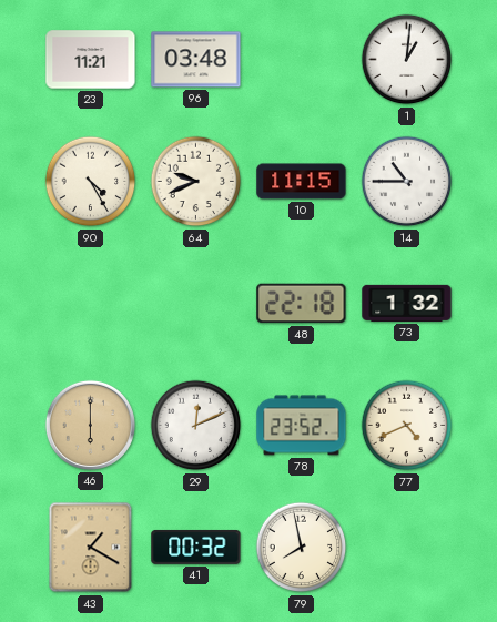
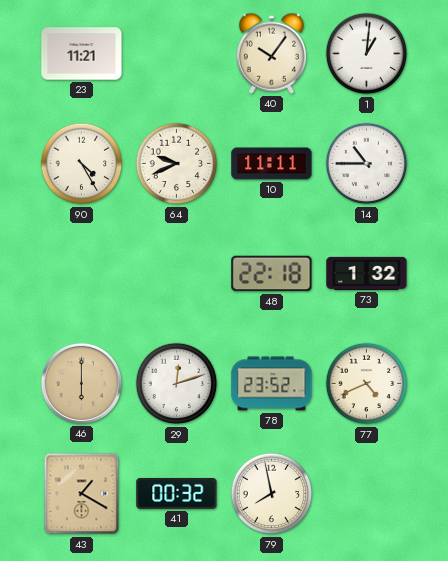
96: 03:48 -> none (196, 60)
40: none -> 10:06 (271, 53)
10: 11:15 -> 11:11 (272, 164)
29: 12:11 -> 12:12 (177, 384)
